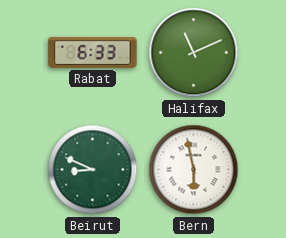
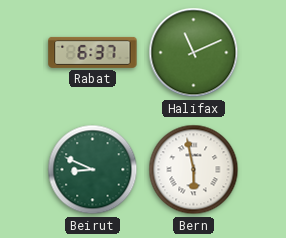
Rabat: 6:33 -> 6:37 (93, 52)
